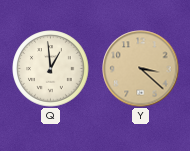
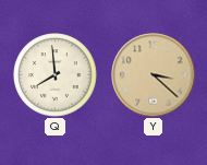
Q: 12:59 -> 7:59 (56, 75)
